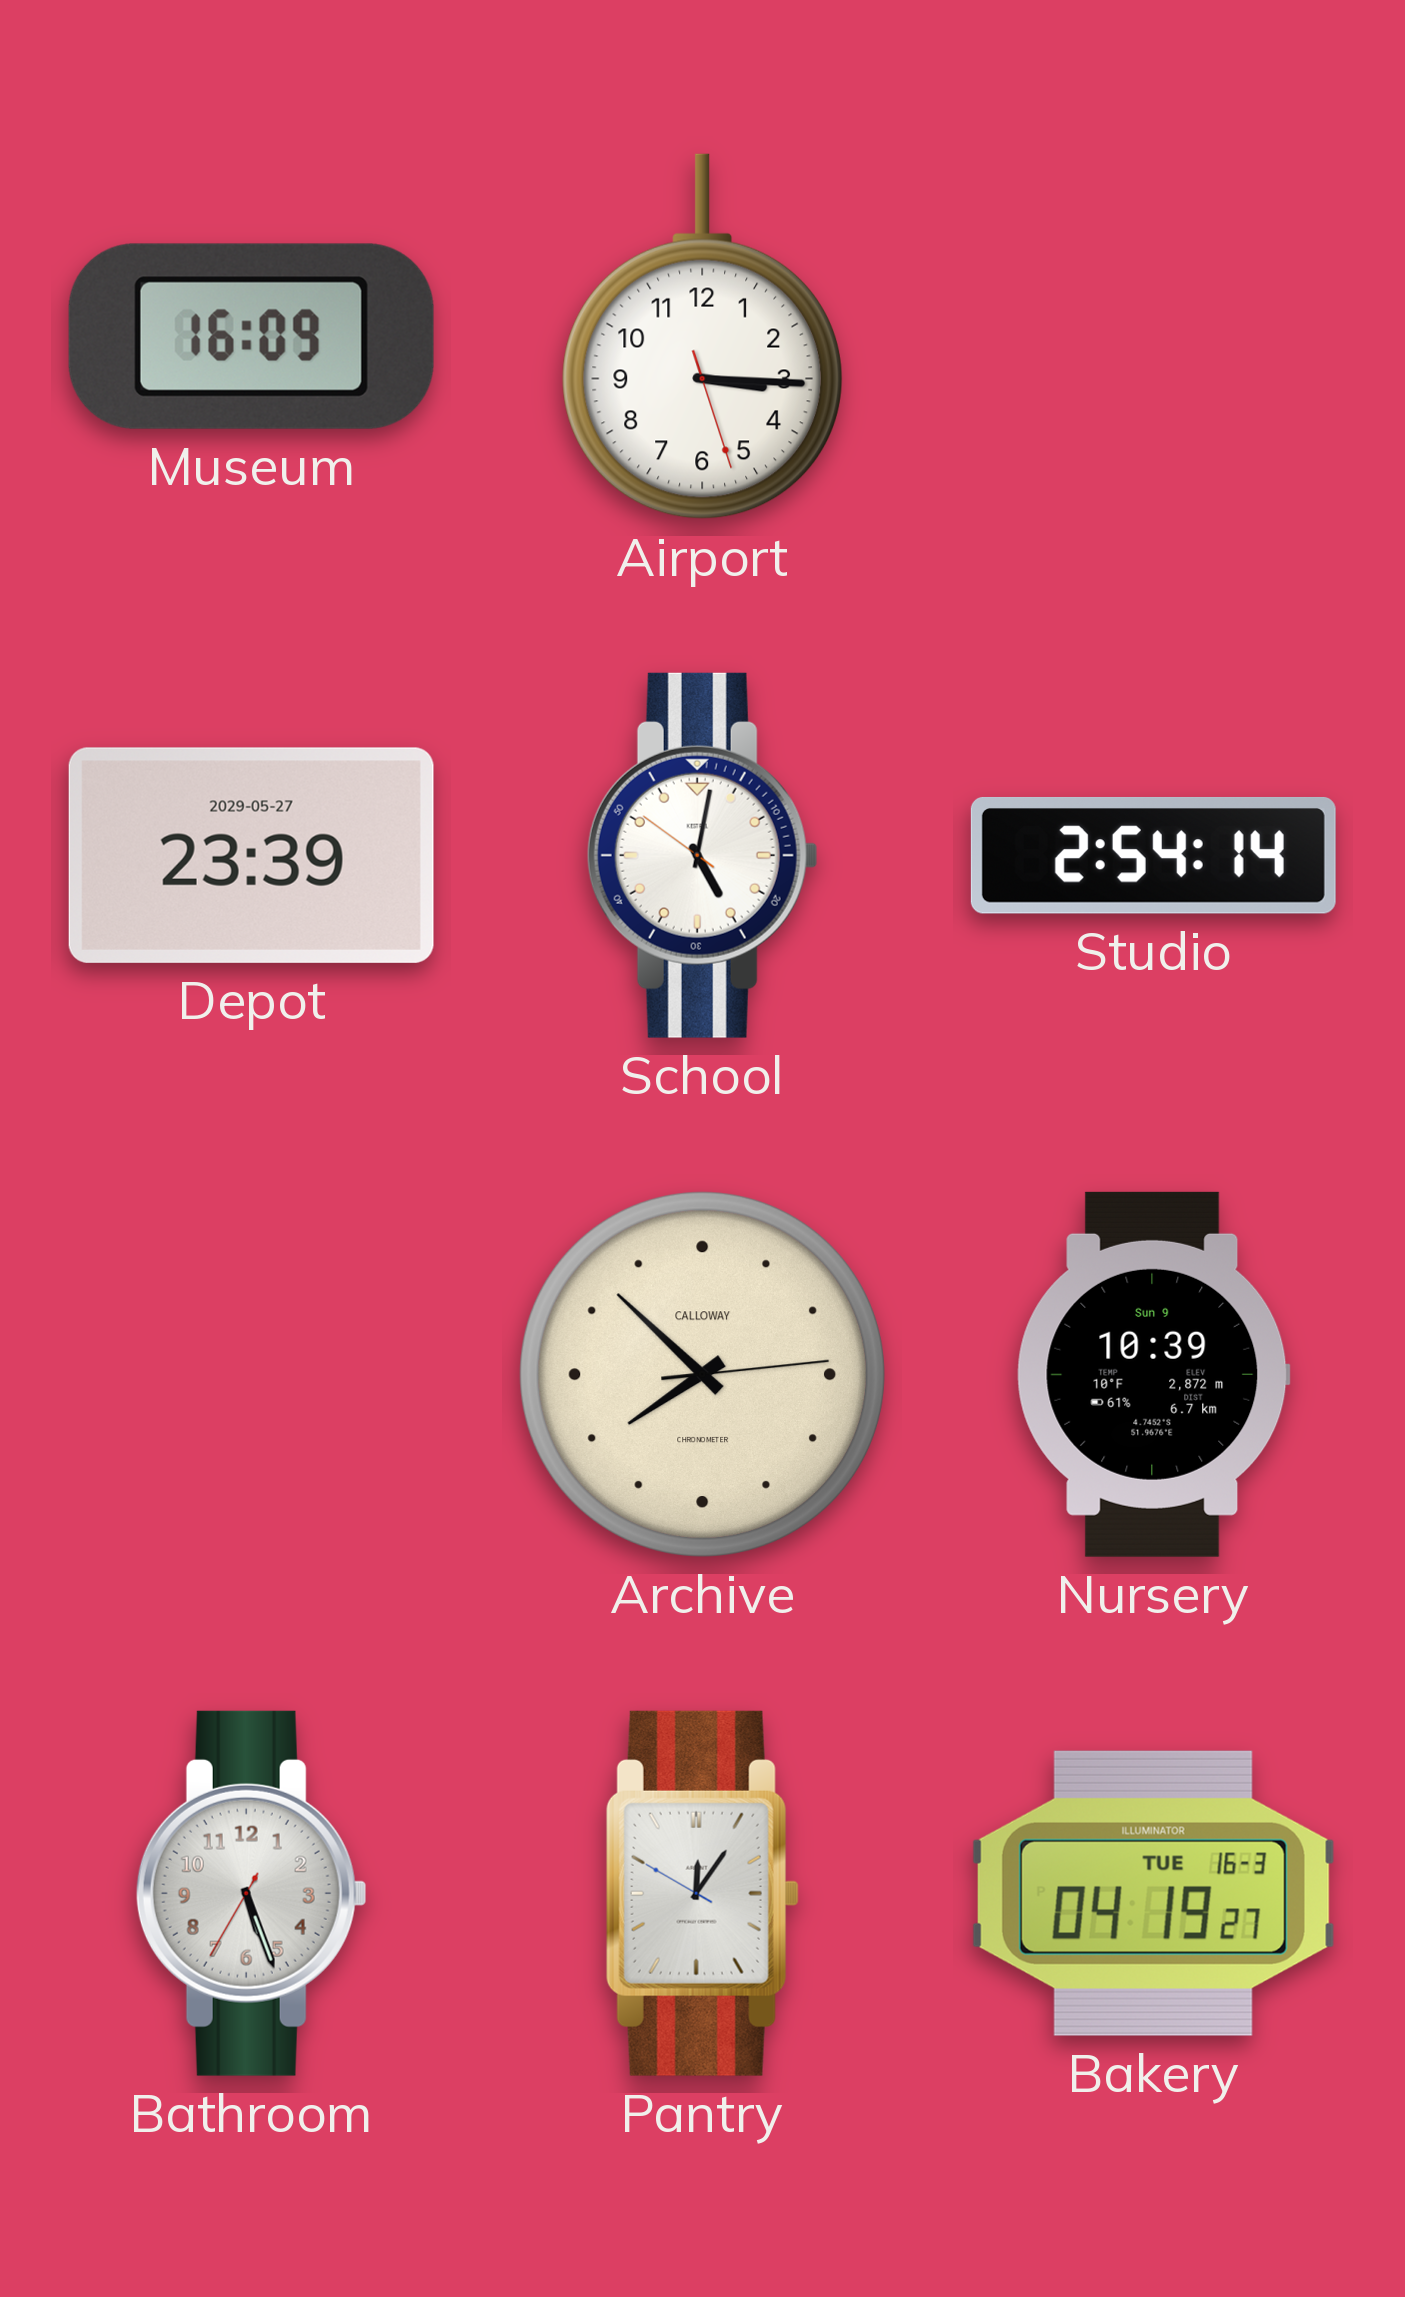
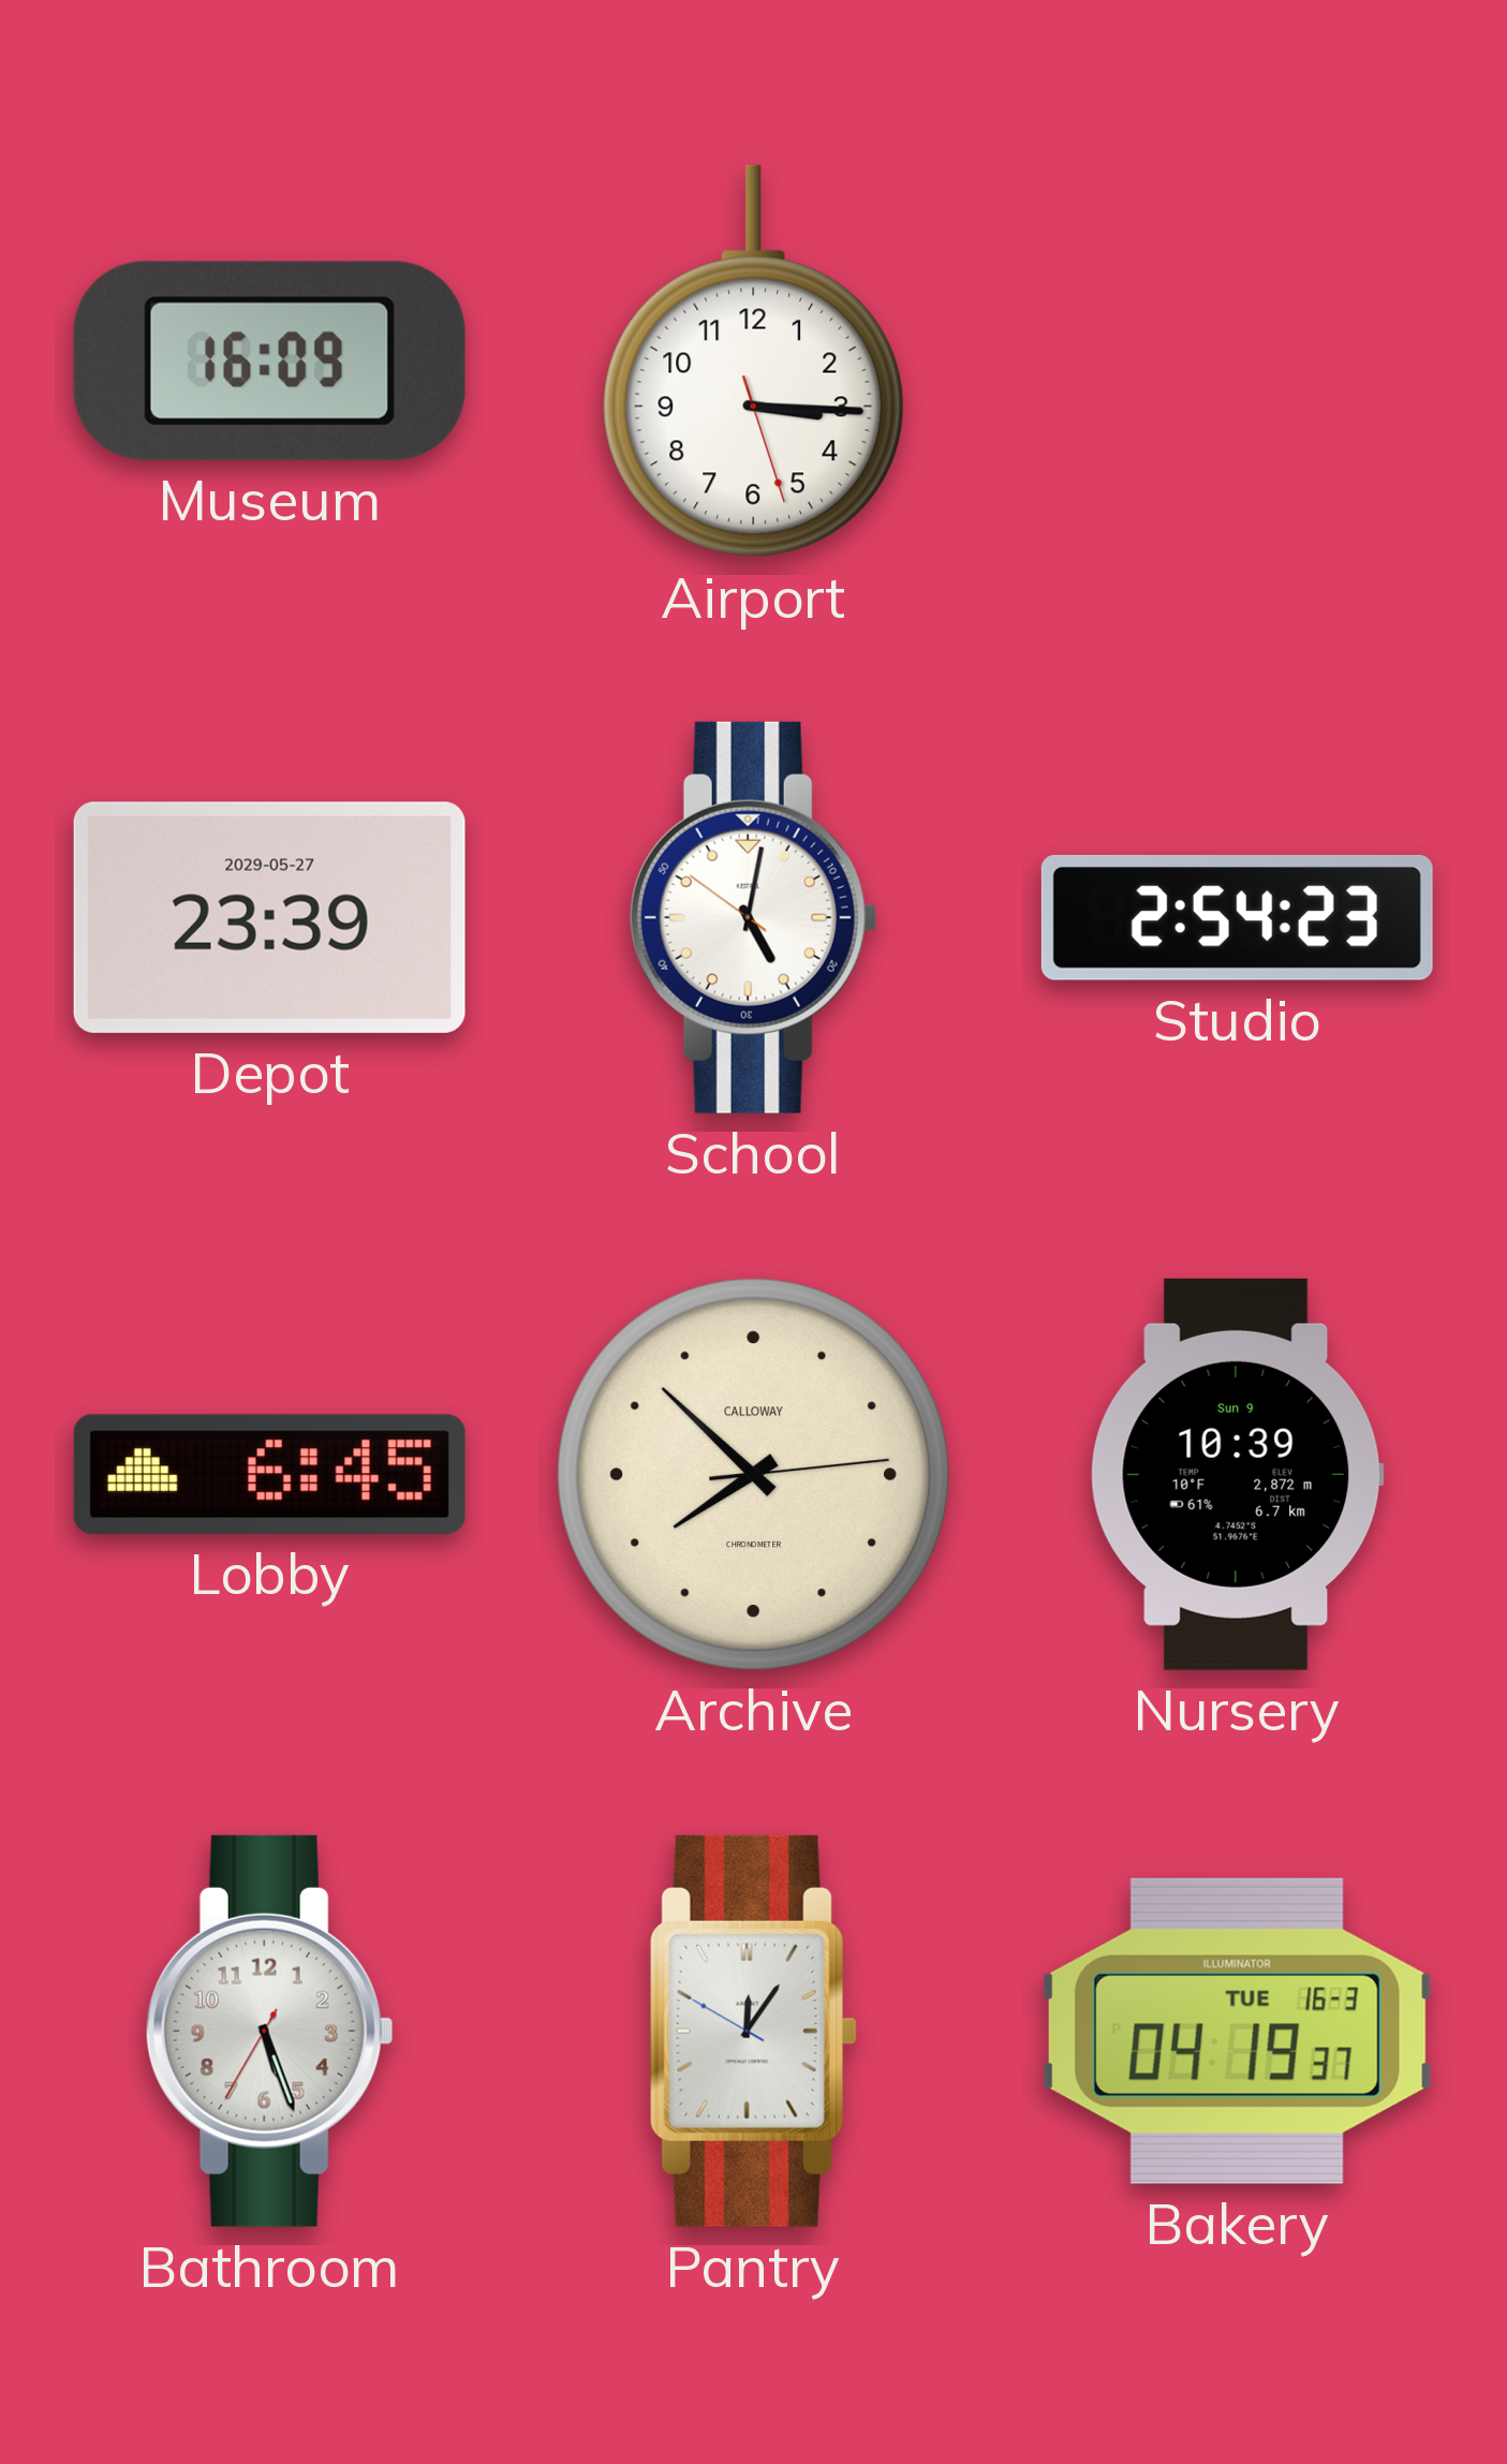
Studio: 2:54:14 -> 2:54:23 (1237, 917)
Lobby: none -> 6:45 (269, 1474)
Bakery: 04:19:27 -> 04:19:37 (1237, 2031)
